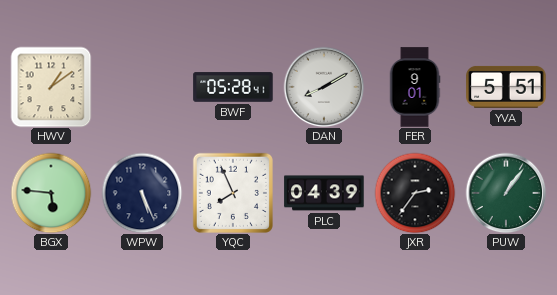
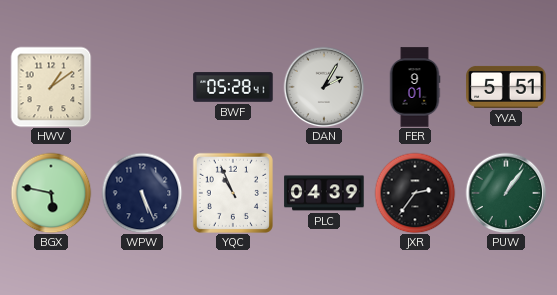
DAN: 8:10 -> 2:05 (324, 87)
BGX: 5:46 -> 5:47 (51, 193)
YQC: 7:56 -> 10:56 (233, 193)
